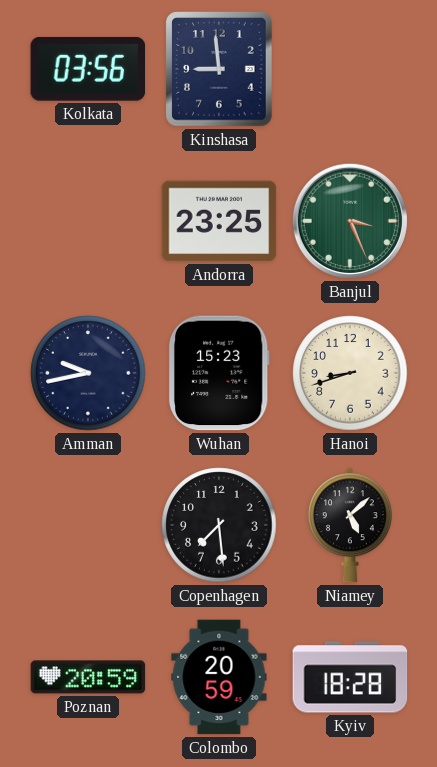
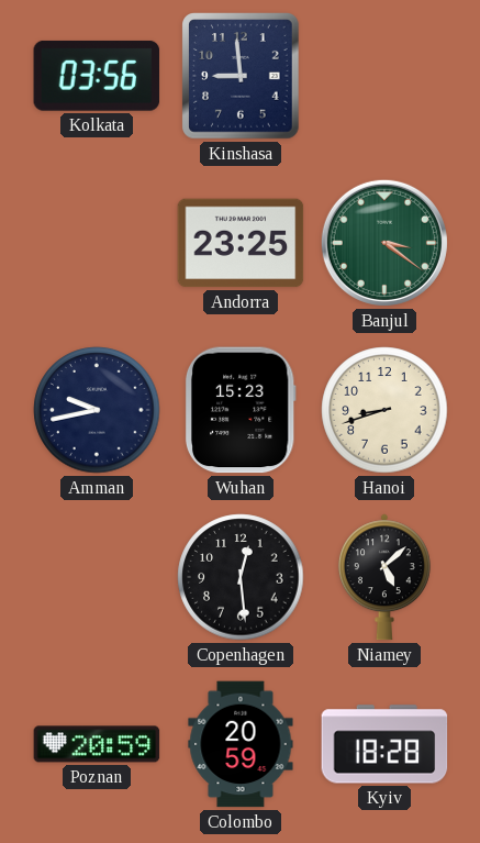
Banjul: 3:26 -> 3:21 (384, 243)
Copenhagen: 7:29 -> 12:29 (241, 577)
